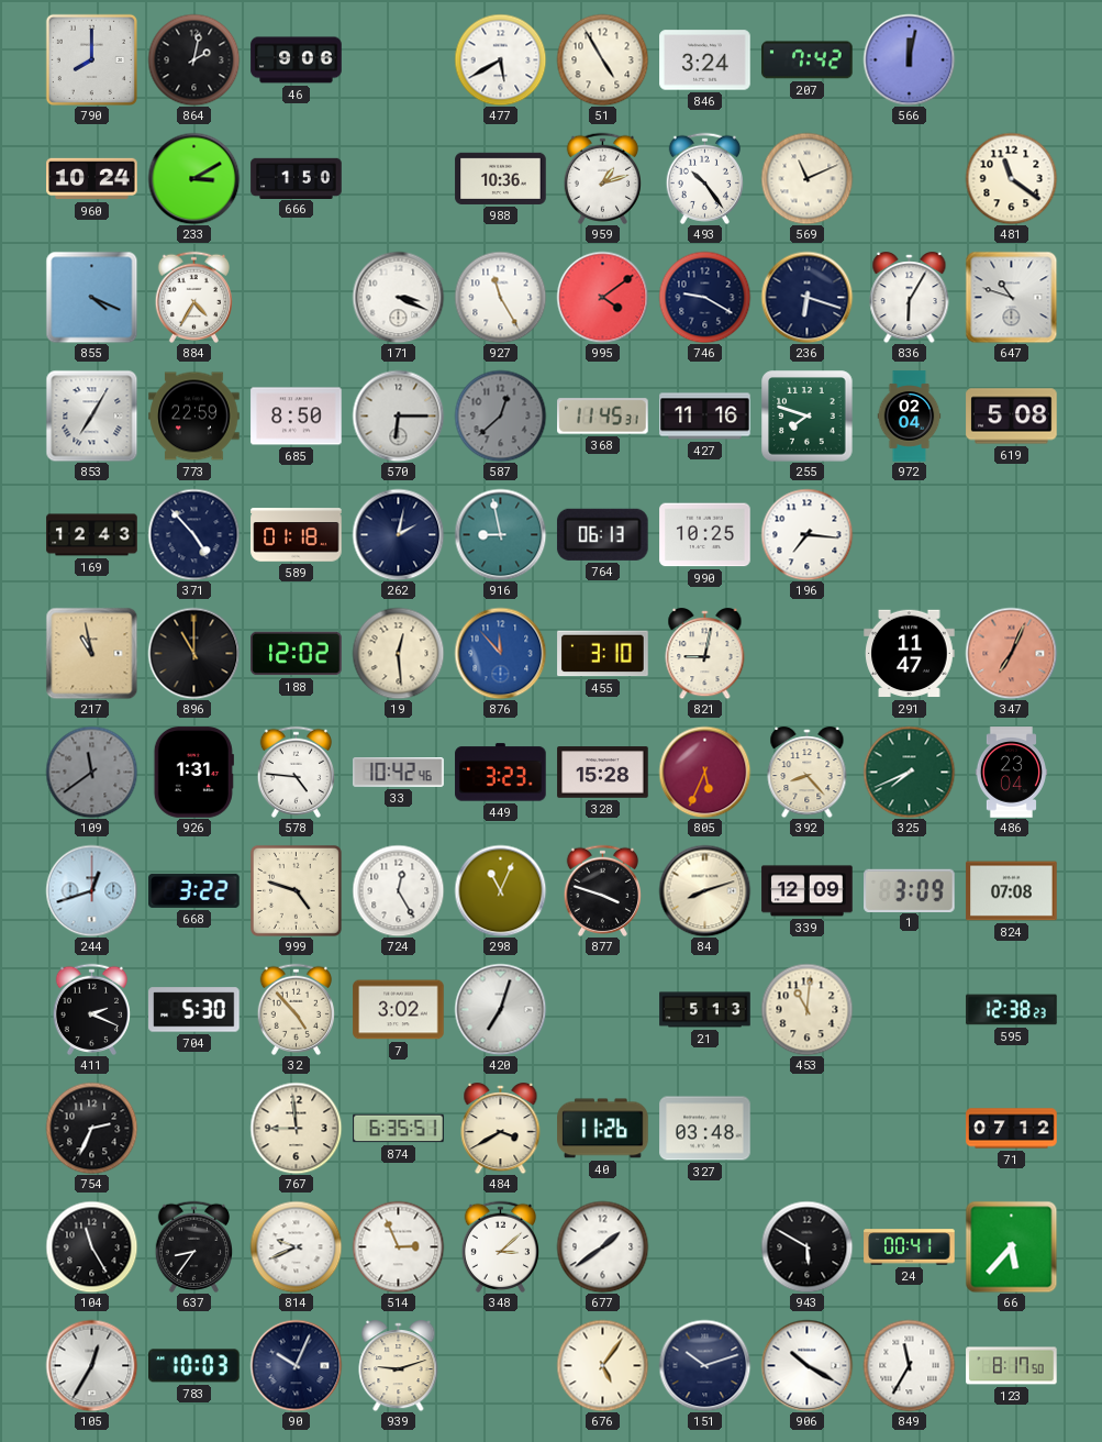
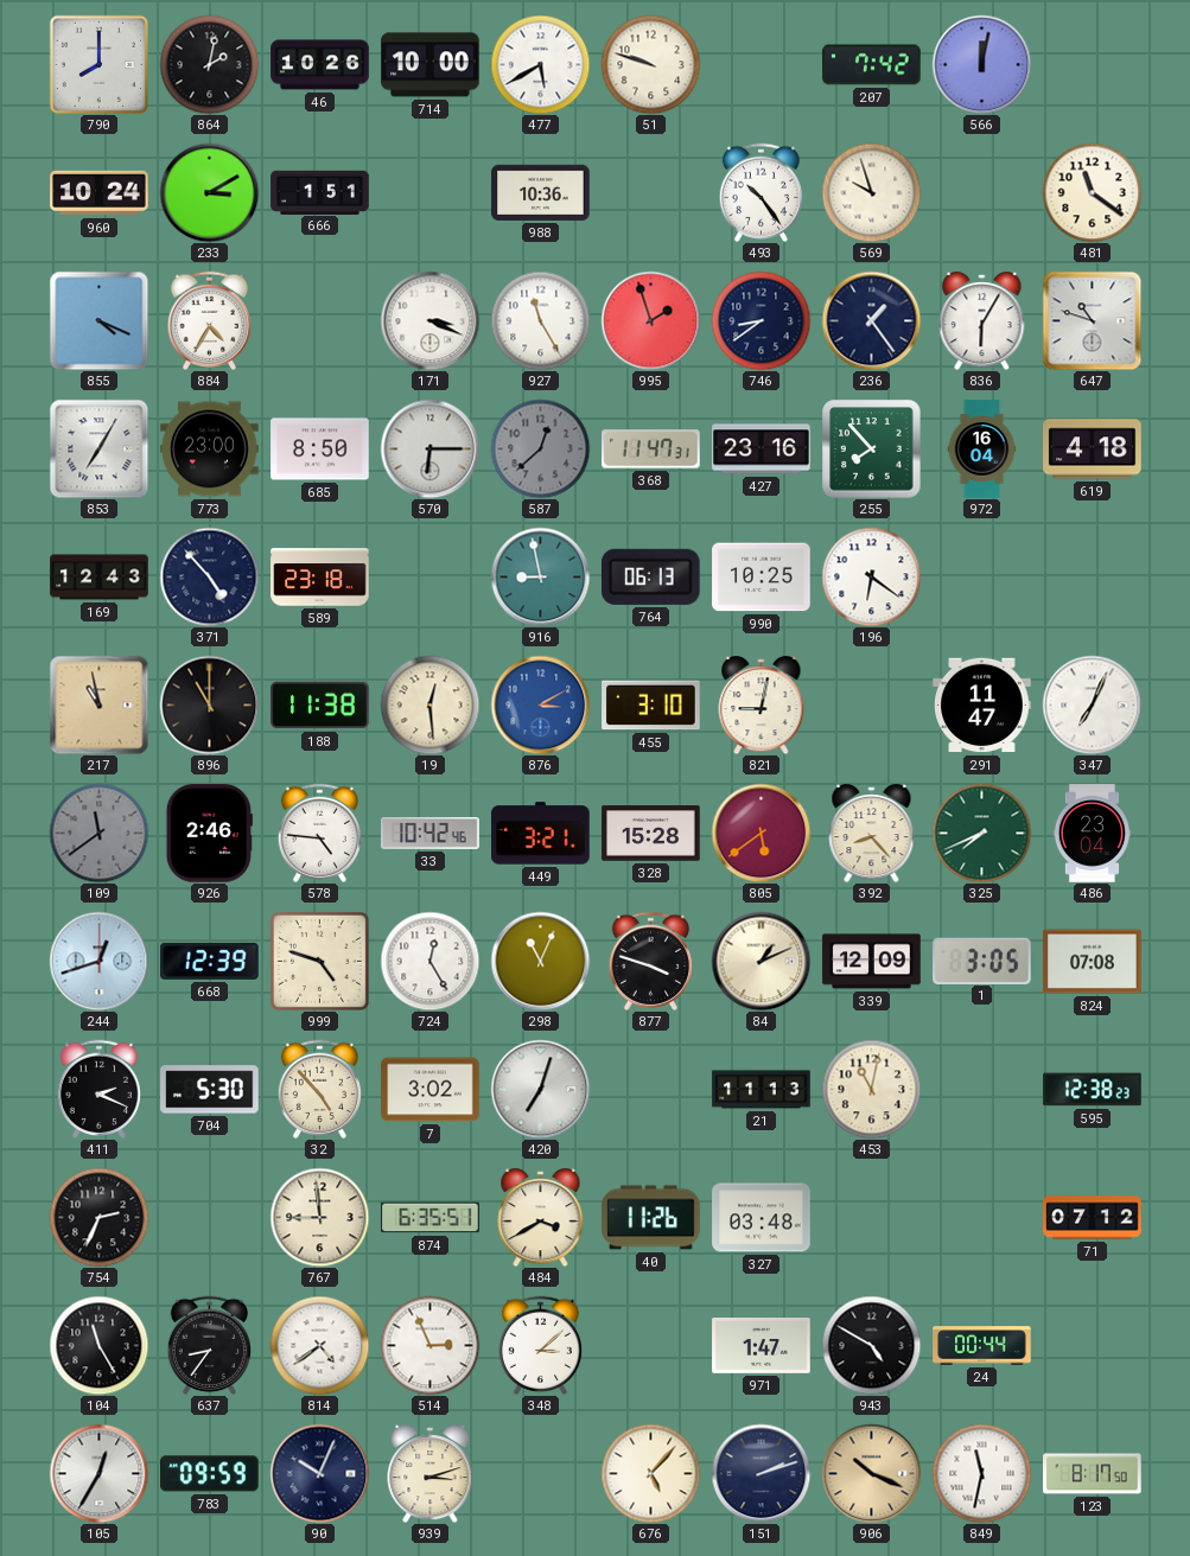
46: 9:06 -> 10:26 (320, 65)
714: none -> 10:00 (431, 65)
51: 4:55 -> 9:48 (650, 64)
846: 3:24 -> none (705, 60)
666: 1:50 -> 1:51 (320, 192)
959: 1:12 -> none (602, 178)
569: 11:11 -> 9:57 (871, 192)
995: 4:09 -> 1:57 (650, 320)
746: 9:20 -> 8:39 (761, 320)
236: 6:18 -> 1:24 (871, 320)
773: 22:59 -> 23:00 (210, 449)
368: 11:45 -> 11:47 (651, 449)
427: 11:16 -> 23:16 (762, 449)
255: 7:48 -> 7:53 (871, 448)
972: 02:04 -> 16:04 (982, 449)
619: 5:08 -> 4:18 (1093, 449)
589: 01:18 -> 23:18 (320, 578)
262: 2:02 -> none (398, 534)
196: 7:16 -> 6:21 (871, 576)
188: 12:02 -> 11:38 (320, 706)
876: 11:53 -> 3:10 (540, 704)
347 dial: salmon -> white (1092, 704)
926: 1:31 -> 2:46 (209, 834)
449: 3:23 -> 3:21 (541, 834)
805: 5:34 -> 5:39 (761, 833)
668: 3:22 -> 12:39 (210, 961)
84: 8:12 -> 1:11 (761, 961)
1: 3:09 -> 3:05 (982, 961)
21: 5:13 -> 11:13 (762, 1090)
453: 11:01 -> 11:02 (871, 1089)
814: 9:41 -> 4:39 (319, 1345)
677: 1:39 -> none (602, 1246)
971: none -> 1:47 (762, 1346)
943: 5:50 -> 4:50 (871, 1345)
24: 00:41 -> 00:44 (982, 1346)
66: 5:37 -> none (1011, 1246)
783: 10:03 -> 09:59 (210, 1474)
939: 9:12 -> 3:12 (431, 1474)
676: 5:06 -> 5:07 (650, 1473)
151: 10:12 -> 2:12 (761, 1473)
906: 10:20 -> 10:19 (871, 1473)
906 dial: white -> champagne (871, 1473)
849: 11:35 -> 11:32 (981, 1473)
